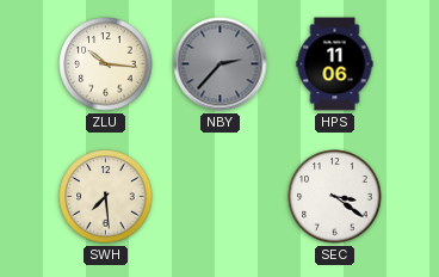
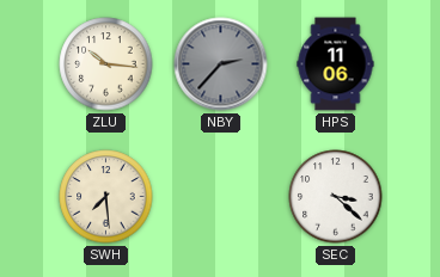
SEC: 3:21 -> 3:22 (336, 197)
